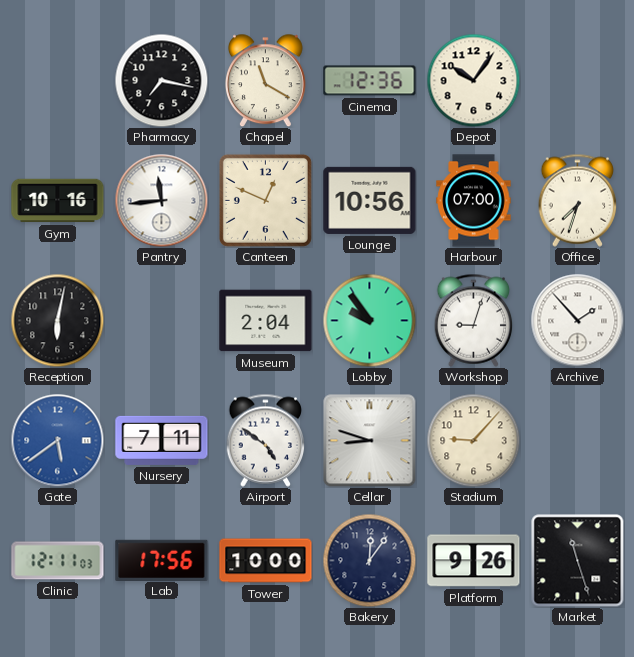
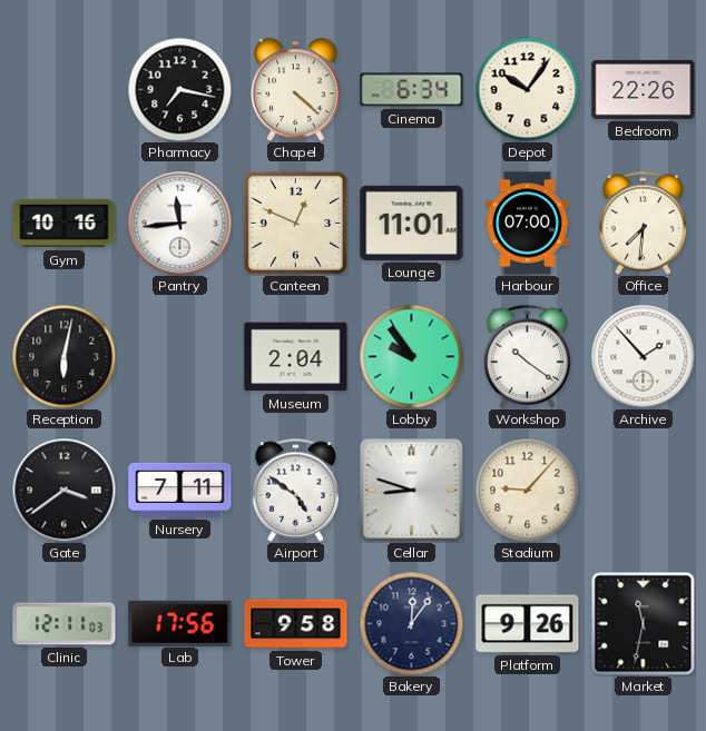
Chapel: 11:20 -> 4:22 (295, 89)
Cinema: 12:36 -> 6:34 (412, 90)
Bedroom: none -> 22:26 (644, 89)
Lounge: 10:56 -> 11:01 (412, 223)
Office: 7:33 -> 7:31 (644, 223)
Workshop: 9:03 -> 10:21 (528, 356)
Gate: 5:39 -> 3:39 (63, 490)
Gate dial: blue -> black (63, 490)
Tower: 10:00 -> 9:58 (296, 624)
Market: 11:27 -> 11:32 (643, 623)
